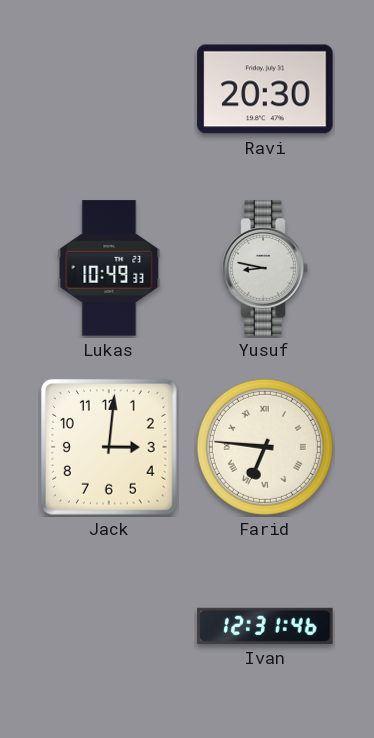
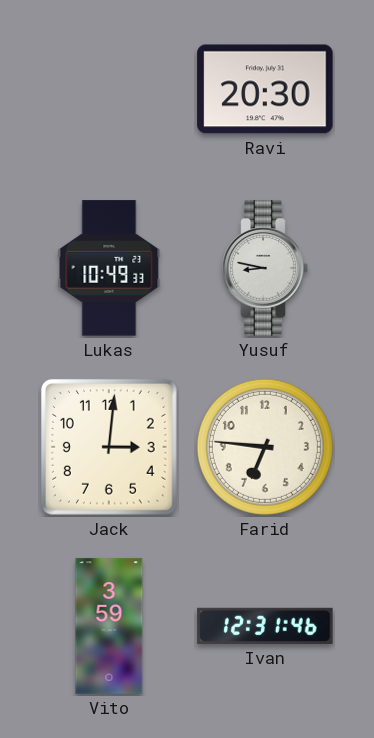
Farid numerals: Roman -> Arabic (265, 447)
Vito: none -> 3:59 (109, 626)
